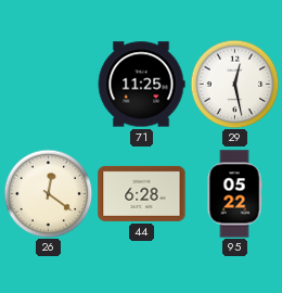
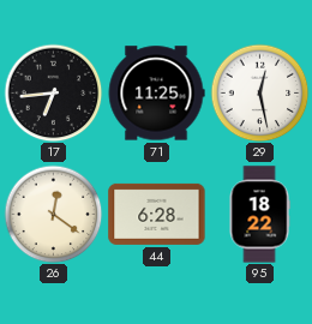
17: none -> 6:44 (53, 92)
95: 05:22 -> 18:22 (259, 215)
